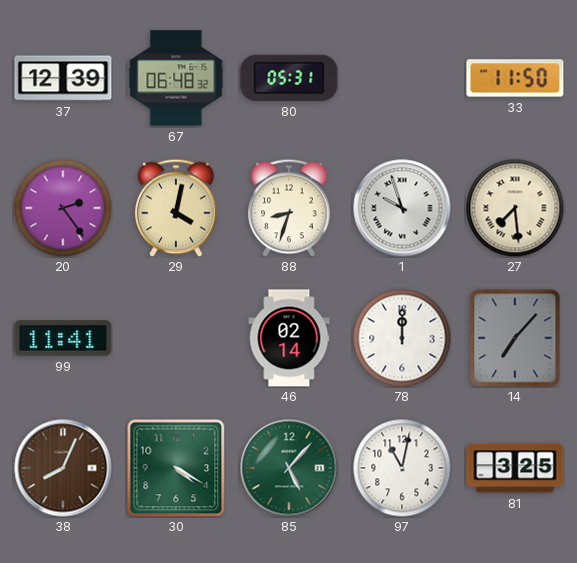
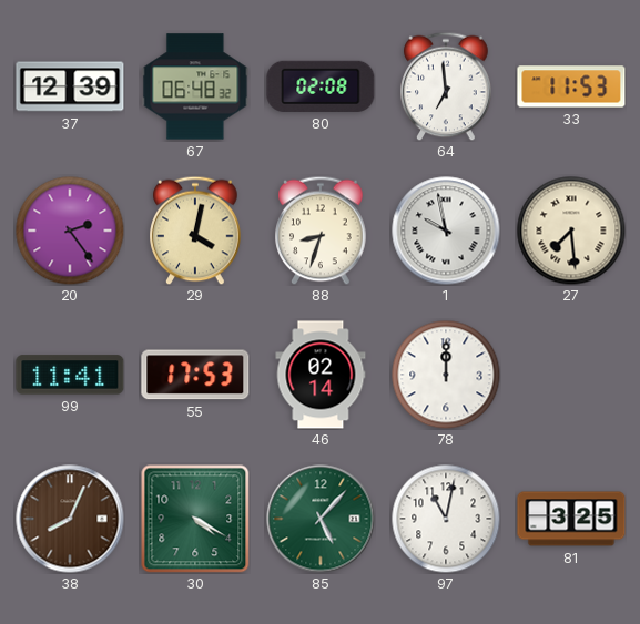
80: 05:31 -> 02:08 (321, 86)
64: none -> 6:59 (446, 86)
33: 11:50 -> 11:53 (571, 86)
1: 9:57 -> 9:58 (446, 231)
55: none -> 17:53 (195, 375)
14: 7:07 -> none (515, 338)
